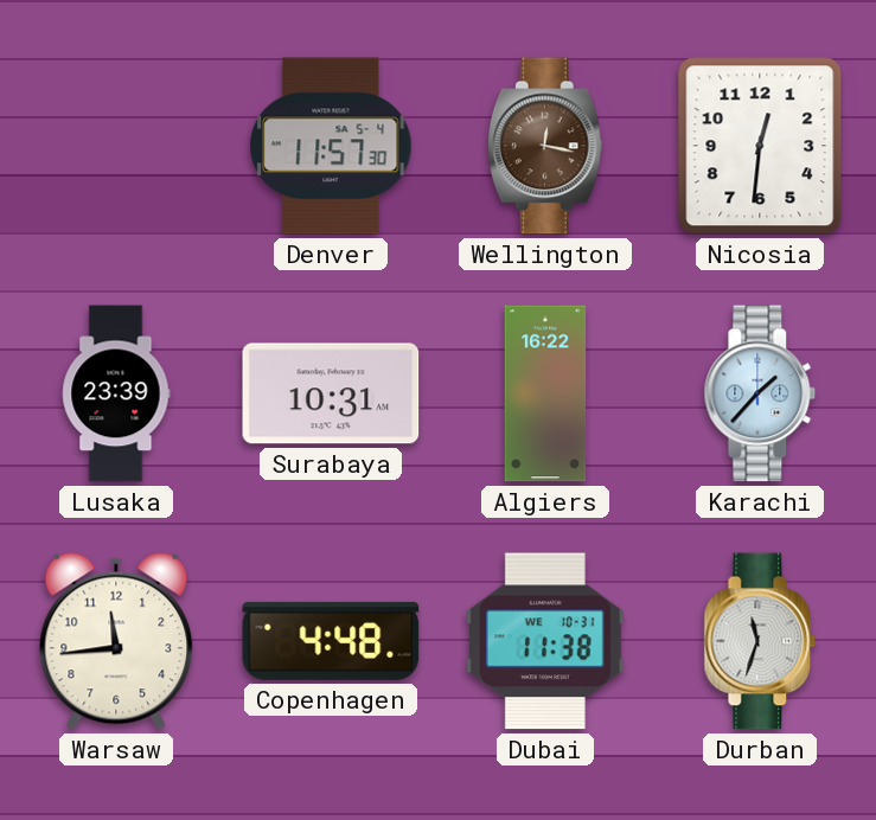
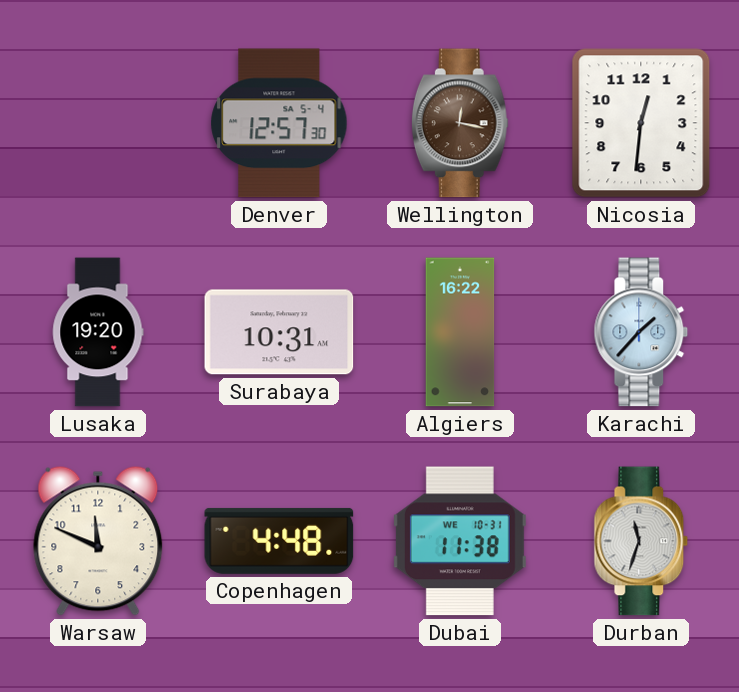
Denver: 11:57 -> 12:57 (279, 123)
Lusaka: 23:39 -> 19:20 (98, 332)
Warsaw: 11:44 -> 11:49 (98, 541)
